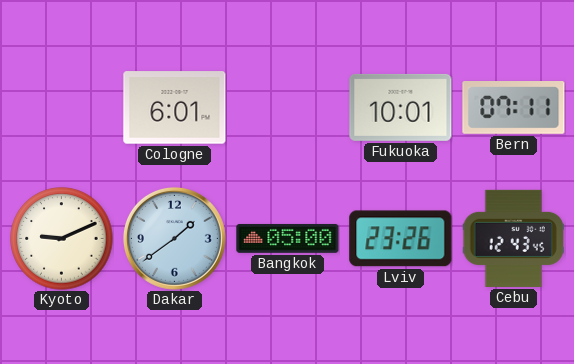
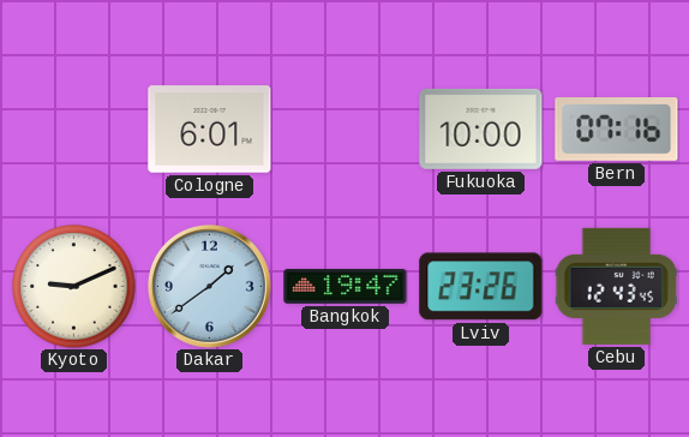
Fukuoka: 10:01 -> 10:00 (481, 128)
Bern: 07:11 -> 07:16 (617, 130)
Bangkok: 05:00 -> 19:47 (346, 286)
